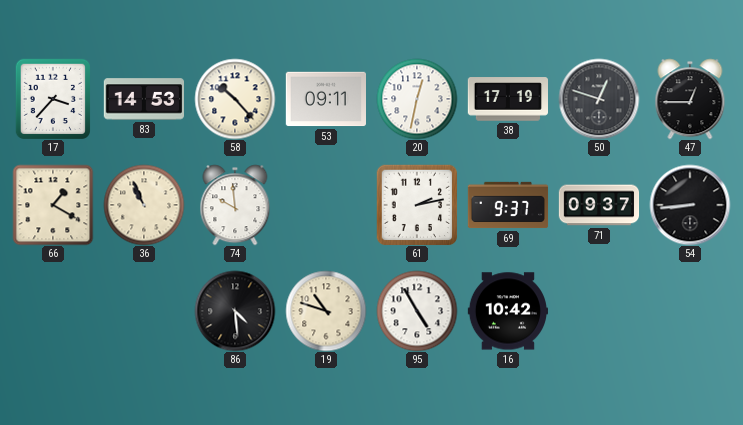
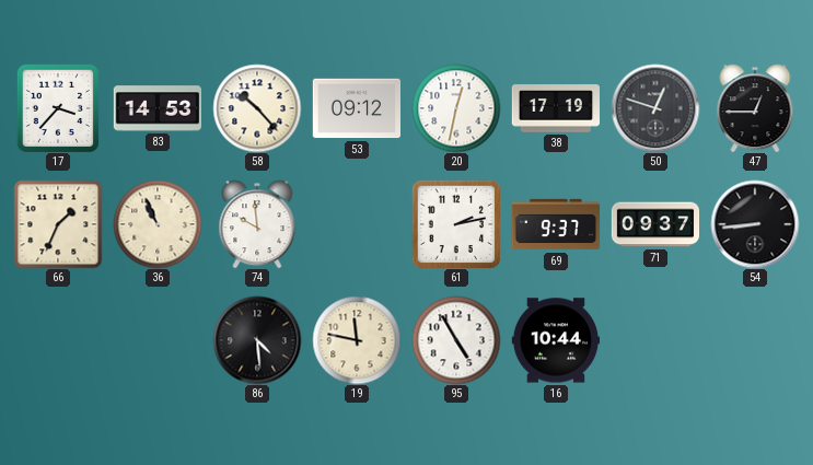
53: 09:11 -> 09:12 (356, 108)
66: 1:20 -> 1:34 (58, 224)
19: 10:48 -> 11:47 (357, 340)
16: 10:42 -> 10:44 (555, 340)
